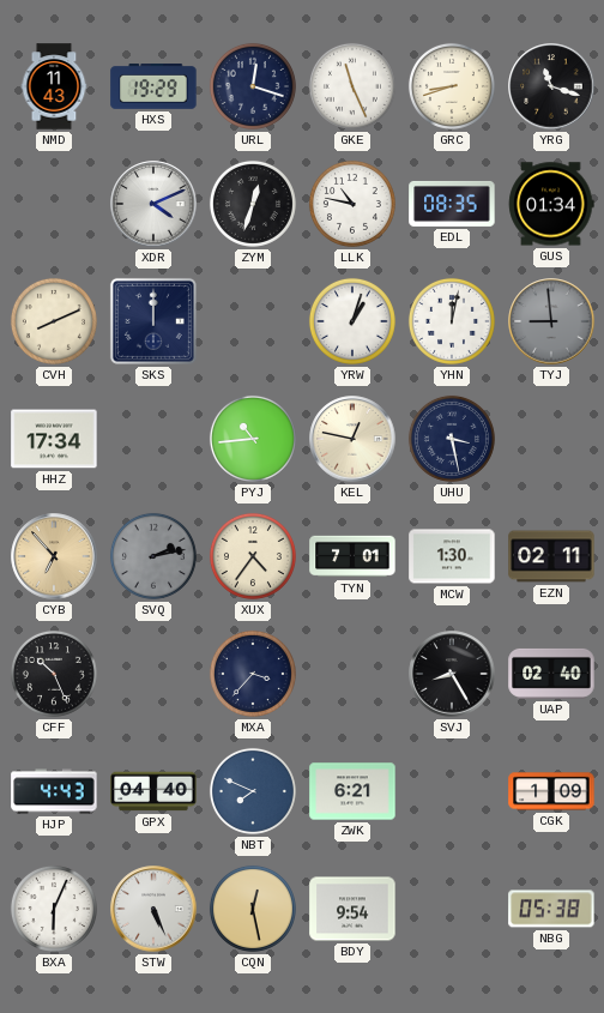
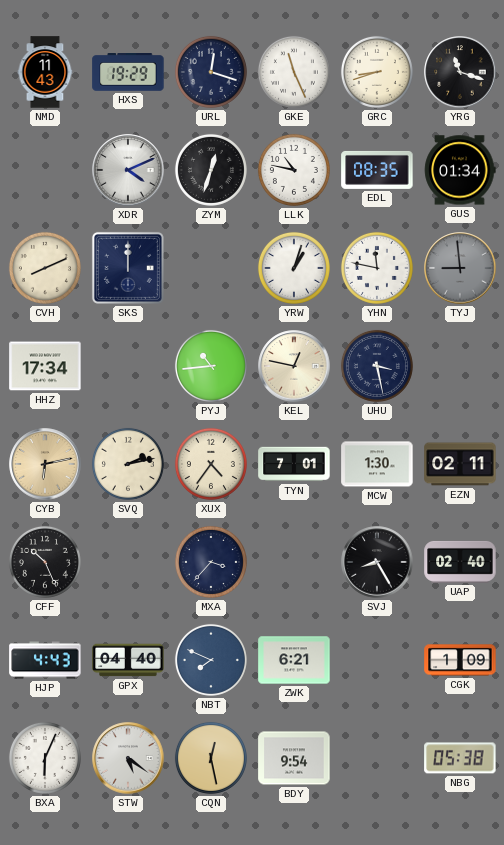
YHN: 12:02 -> 11:47 (377, 268)
CYB: 6:53 -> 6:13 (45, 464)
SVQ dial: grey -> cream (128, 464)
STW: 5:26 -> 5:21 (128, 758)
